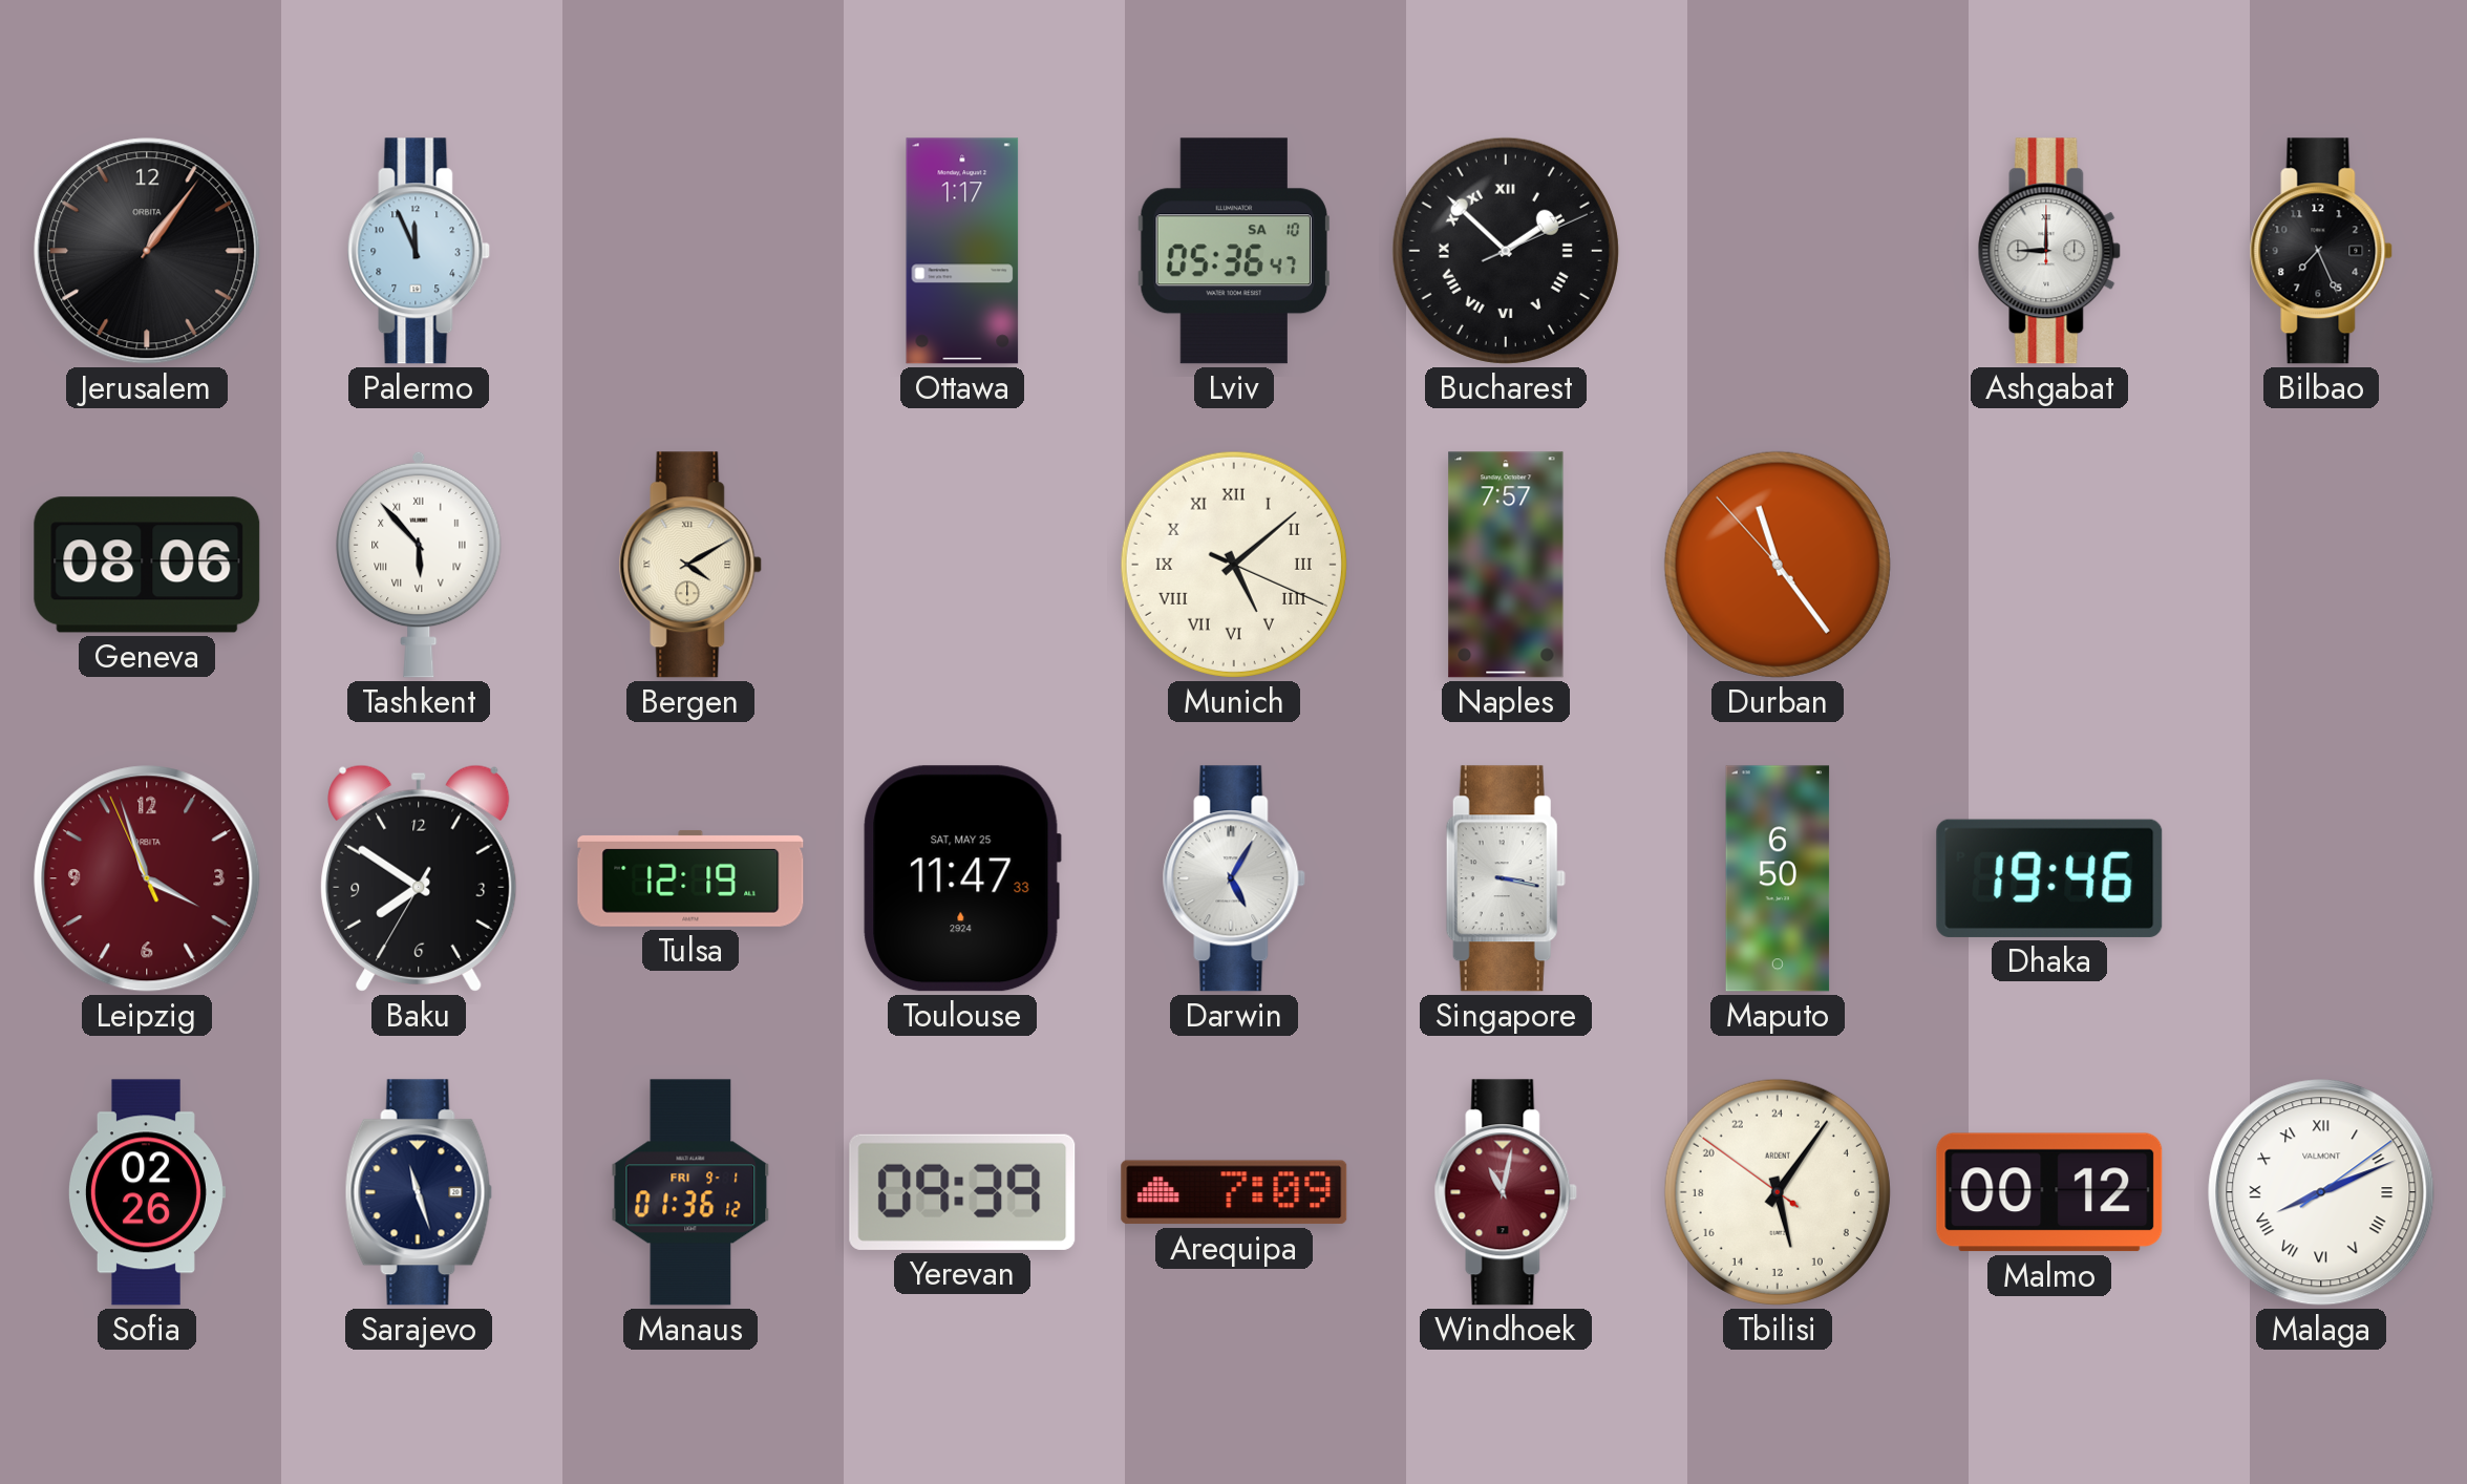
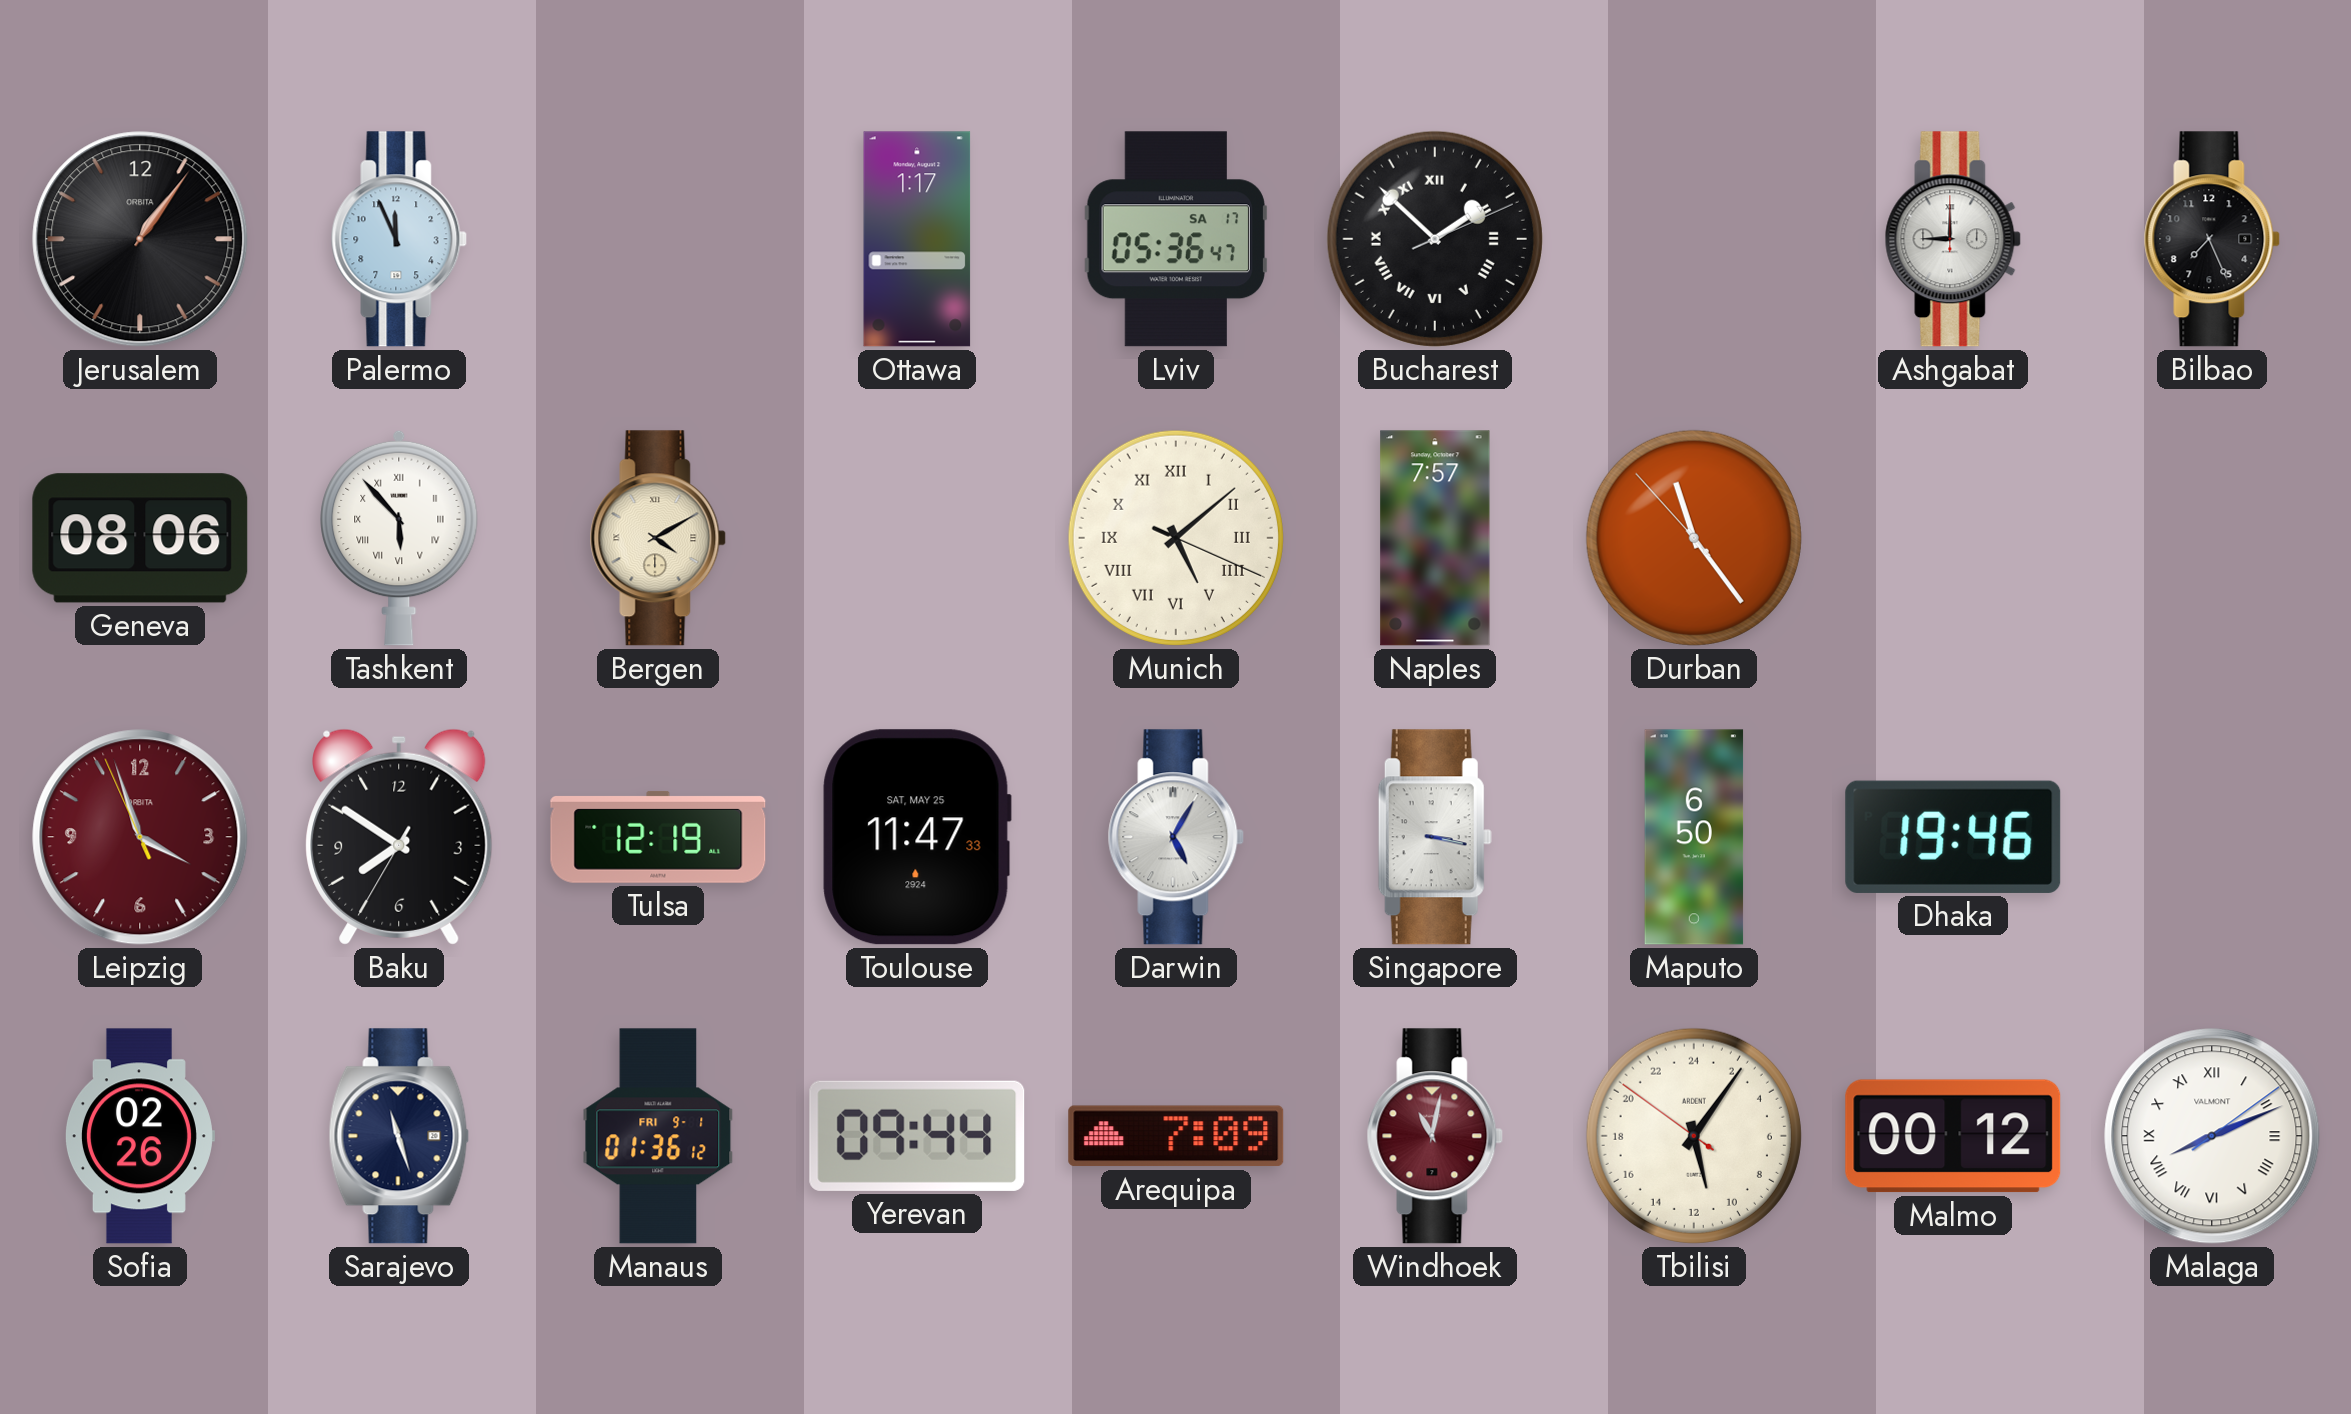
Lviv date: SA 10 -> SA 17 (1176, 239)
Yerevan: 09:39 -> 09:44 (917, 1136)
